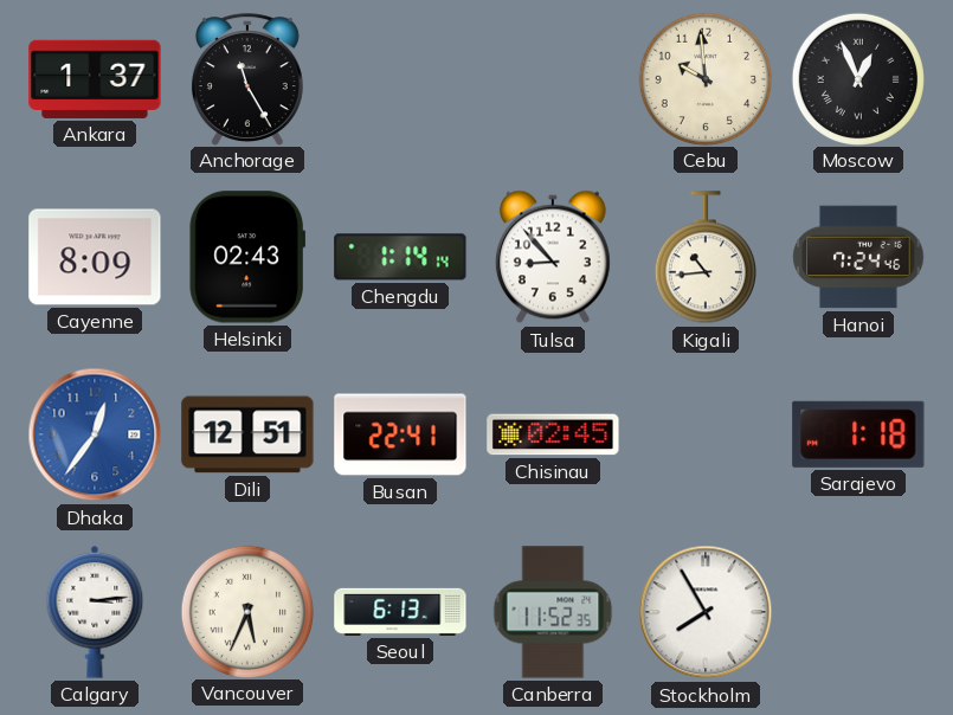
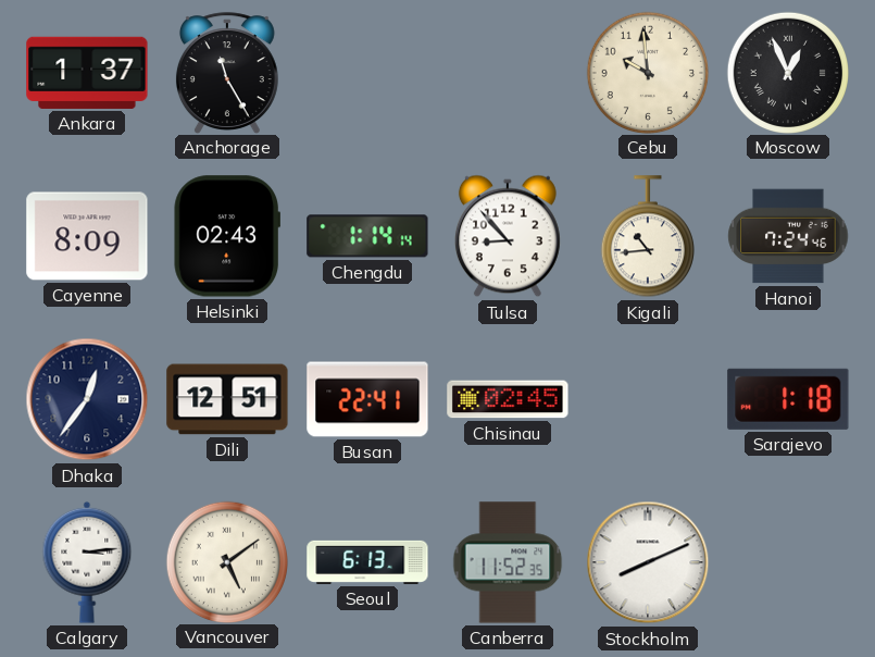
Dhaka dial: blue -> navy (87, 399)
Vancouver: 5:34 -> 5:09 (226, 561)
Stockholm: 7:55 -> 8:11 (648, 562)
